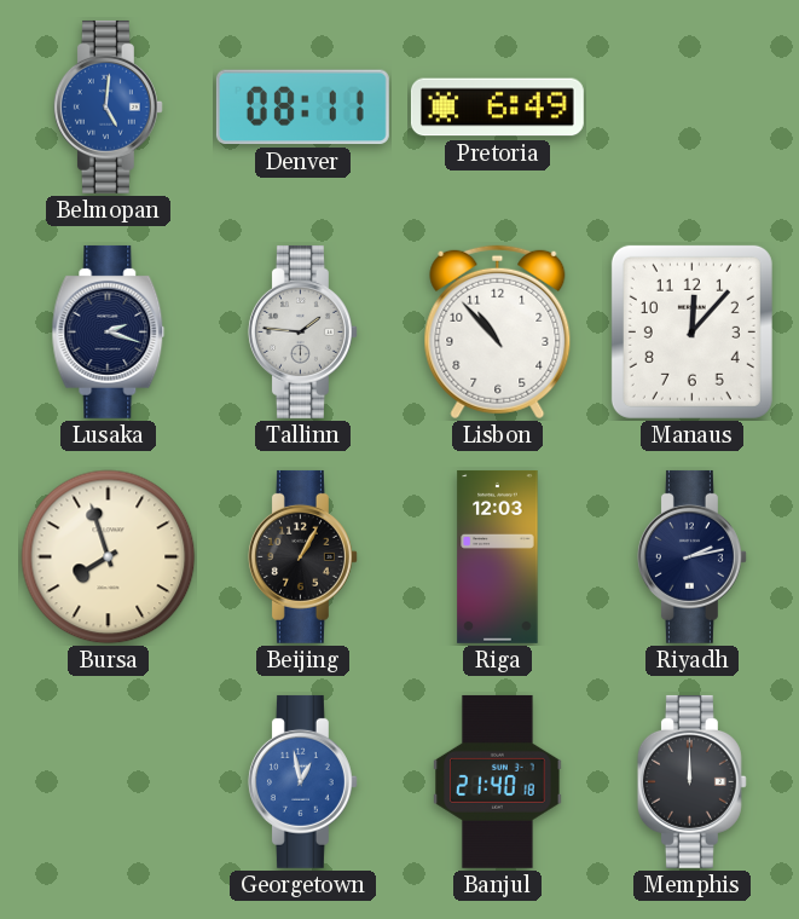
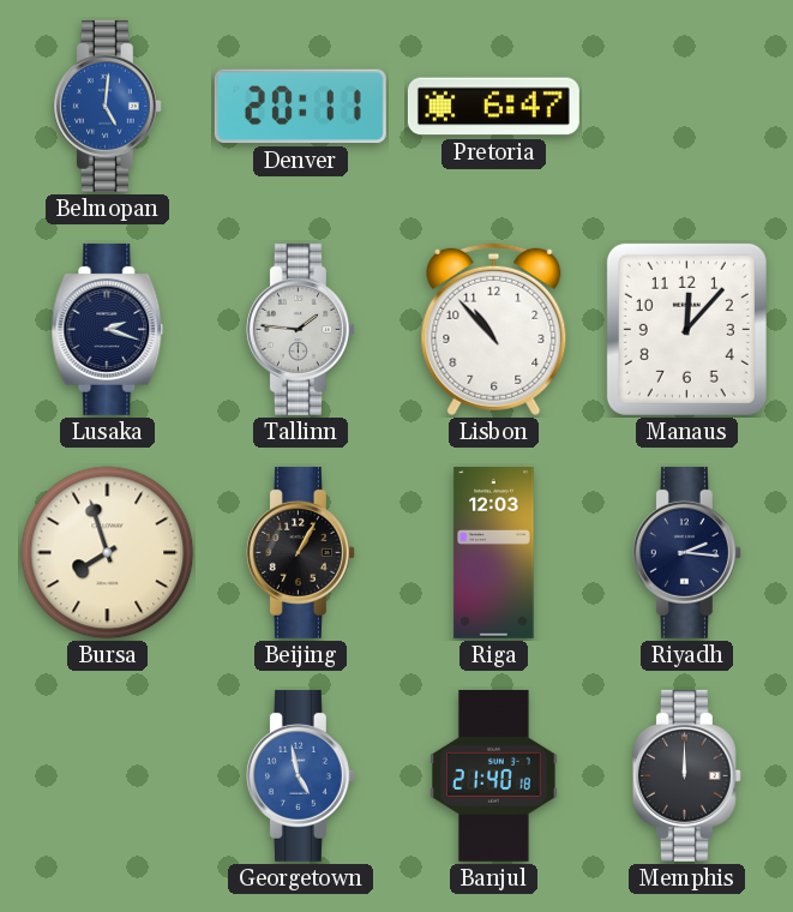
Denver: 08:11 -> 20:11 (300, 107)
Pretoria: 6:49 -> 6:47 (493, 107)
Riyadh: 2:13 -> 2:16 (686, 552)
Georgetown: 12:58 -> 4:58 (300, 775)
